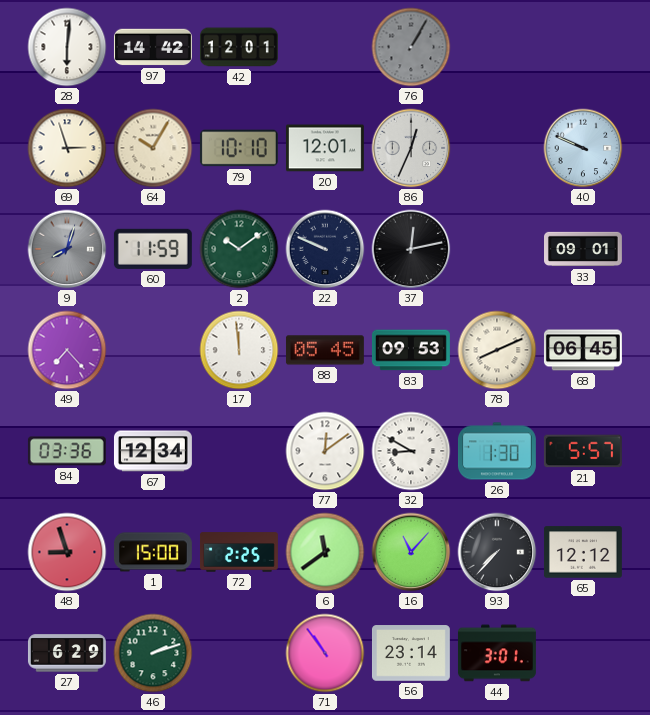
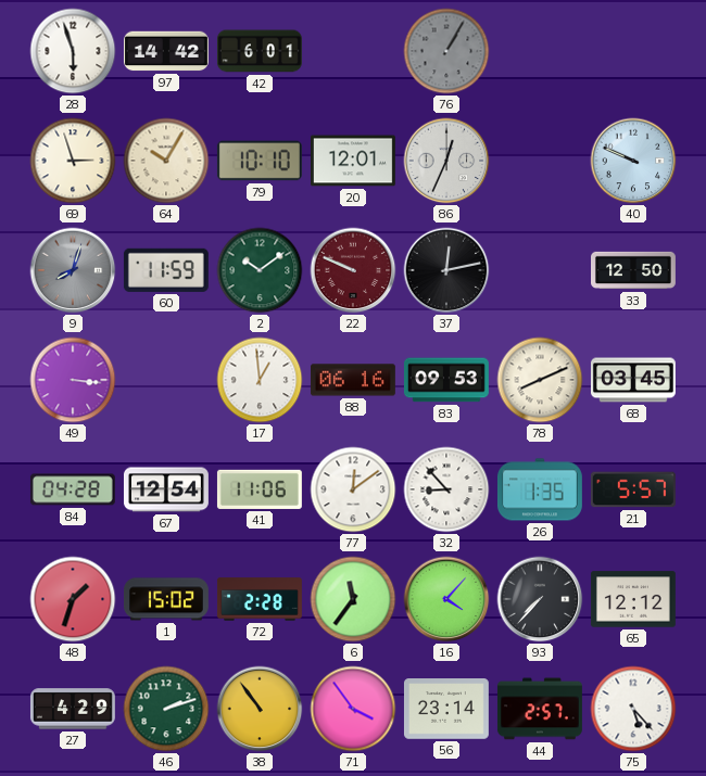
28: 6:01 -> 5:57 (73, 51)
42: 12:01 -> 6:01 (260, 51)
22 dial: navy -> burgundy (353, 270)
33: 09:01 -> 12:50 (634, 270)
49: 7:23 -> 3:16 (73, 380)
17: 11:59 -> 12:59 (260, 380)
88: 05:45 -> 06:16 (353, 380)
68: 06:45 -> 03:45 (633, 380)
84: 03:36 -> 04:28 (73, 489)
67: 12:34 -> 12:54 (166, 489)
41: none -> 11:06 (260, 489)
32: 8:50 -> 8:53 (446, 489)
26: 1:30 -> 1:35 (540, 489)
48: 8:57 -> 1:33 (73, 599)
1: 15:00 -> 15:02 (166, 599)
72: 2:25 -> 2:28 (260, 599)
6: 11:39 -> 11:36 (353, 599)
16: 11:07 -> 4:07 (446, 599)
27: 6:29 -> 4:29 (73, 709)
38: none -> 10:54 (260, 709)
71: 10:54 -> 3:54 (353, 709)
44: 3:01 -> 2:57 (540, 709)
75: none -> 5:23 (633, 709)
